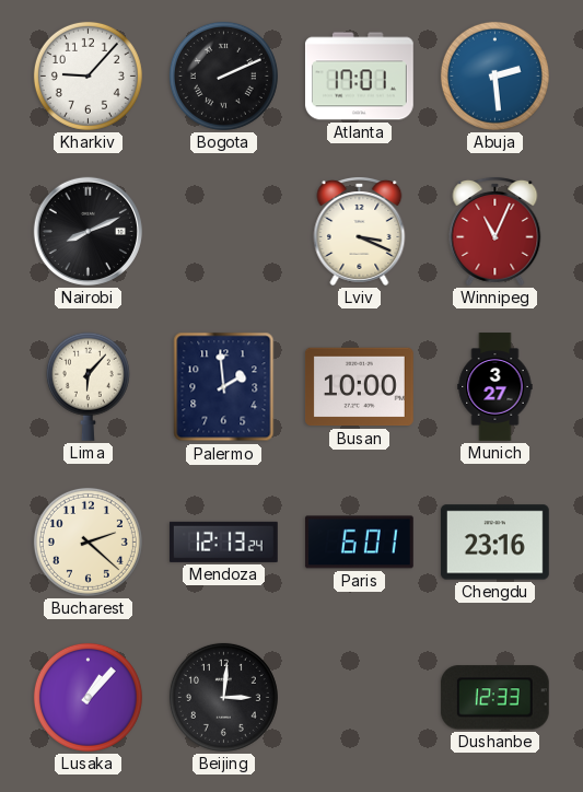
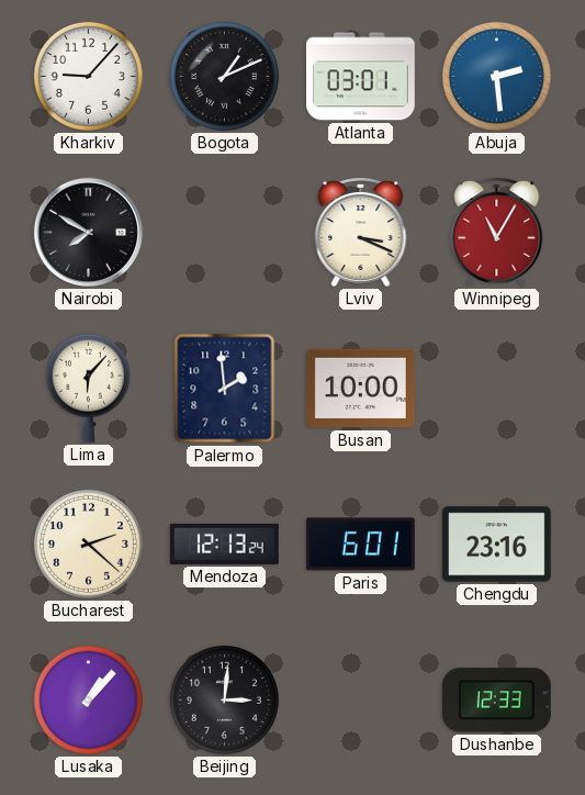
Bogota: 2:11 -> 1:11 (224, 76)
Atlanta: 17:01 -> 03:01 (360, 77)
Nairobi: 8:11 -> 7:50 (88, 232)
Winnipeg: 11:04 -> 11:05 (497, 232)
Munich: 3:27 -> none (495, 387)
